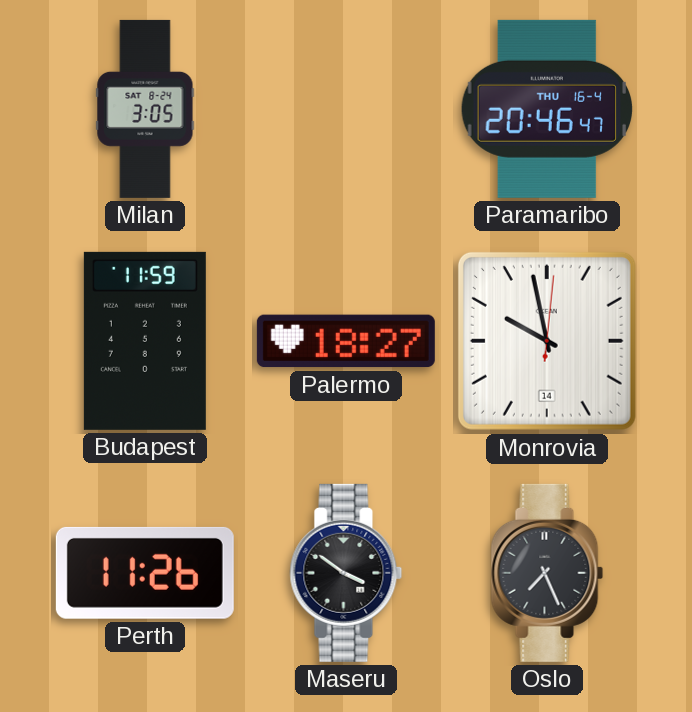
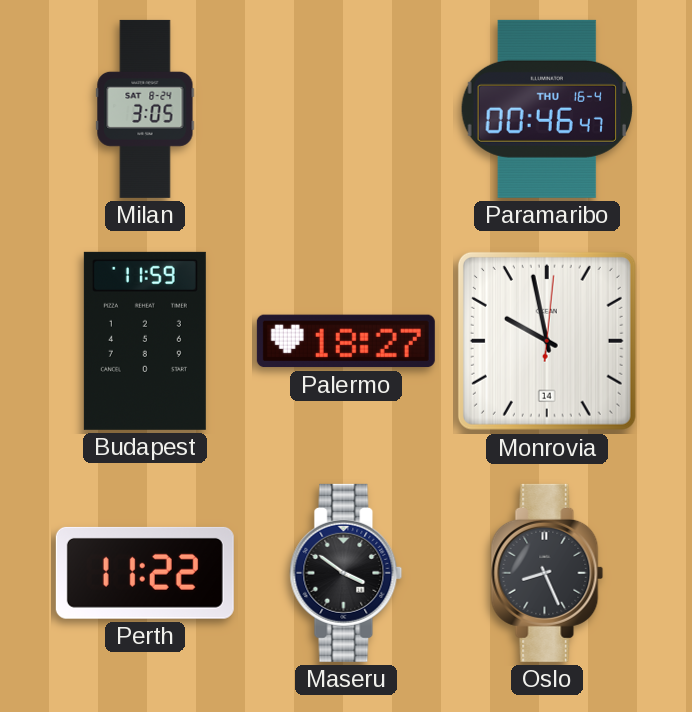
Paramaribo: 20:46 -> 00:46 (546, 109)
Perth: 11:26 -> 11:22 (145, 573)
Oslo: 7:26 -> 8:26 (547, 573)
